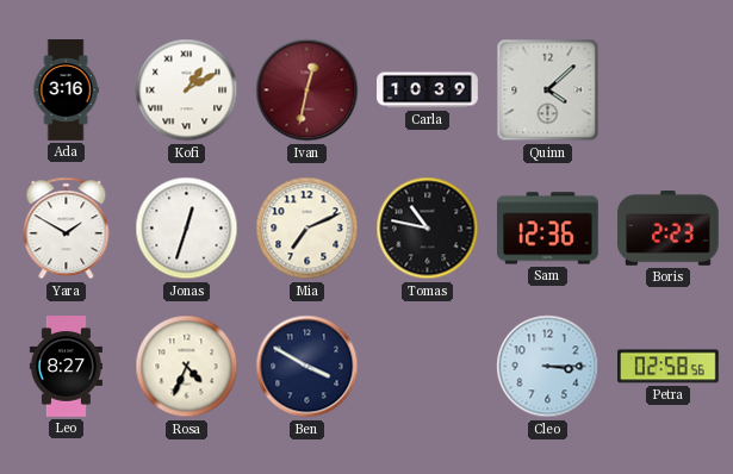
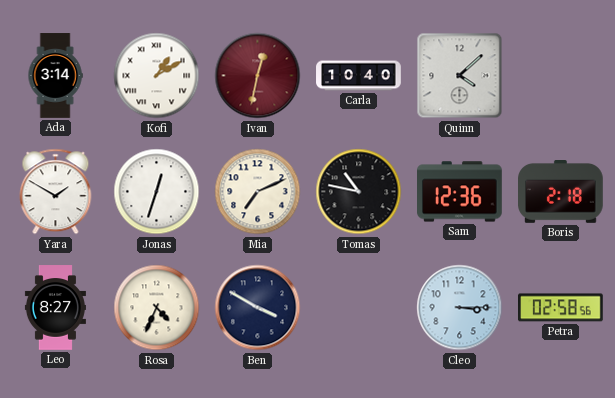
Ada: 3:16 -> 3:14 (55, 76)
Carla: 10:39 -> 10:40 (359, 76)
Boris: 2:23 -> 2:18 (561, 192)
